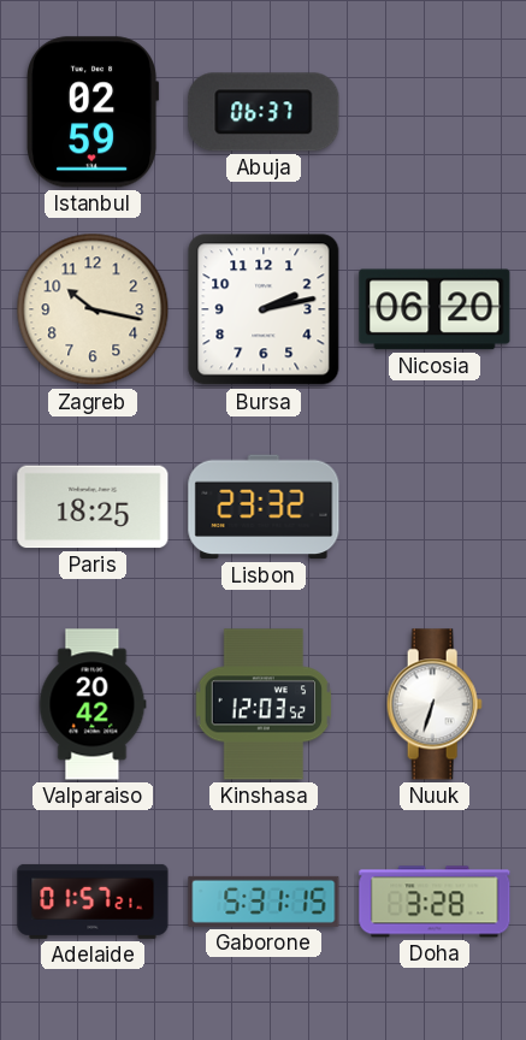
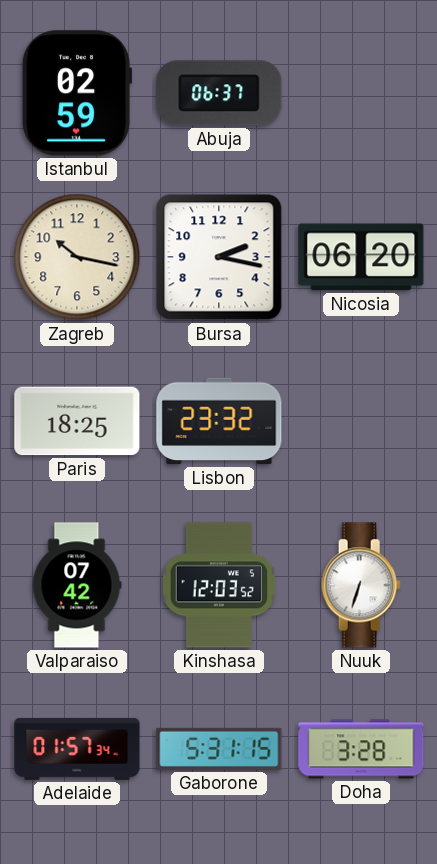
Bursa: 2:13 -> 2:17 (219, 257)
Valparaiso: 20:42 -> 07:42 (77, 585)
Adelaide: 01:57:21 -> 01:57:34 (77, 749)
